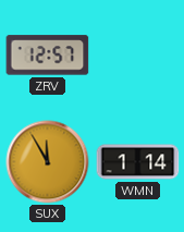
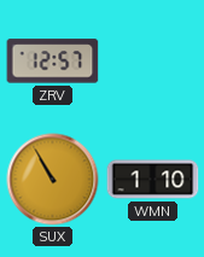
SUX: 11:55 -> 10:55 (53, 180)
WMN: 1:14 -> 1:10 (153, 180)
